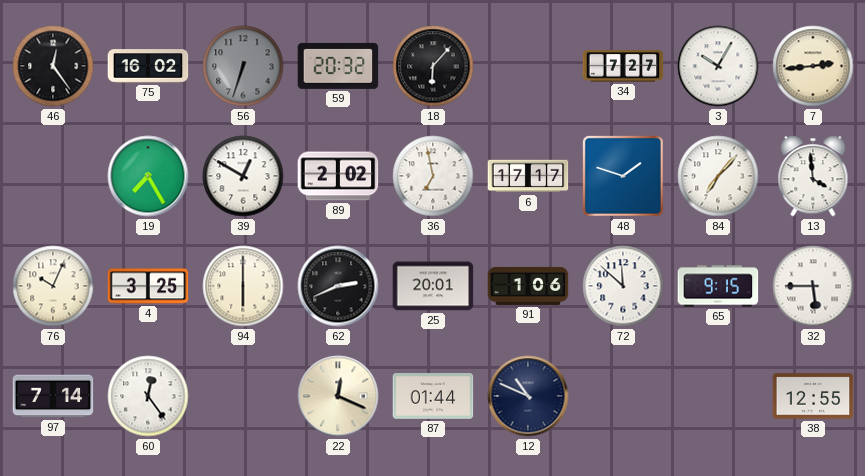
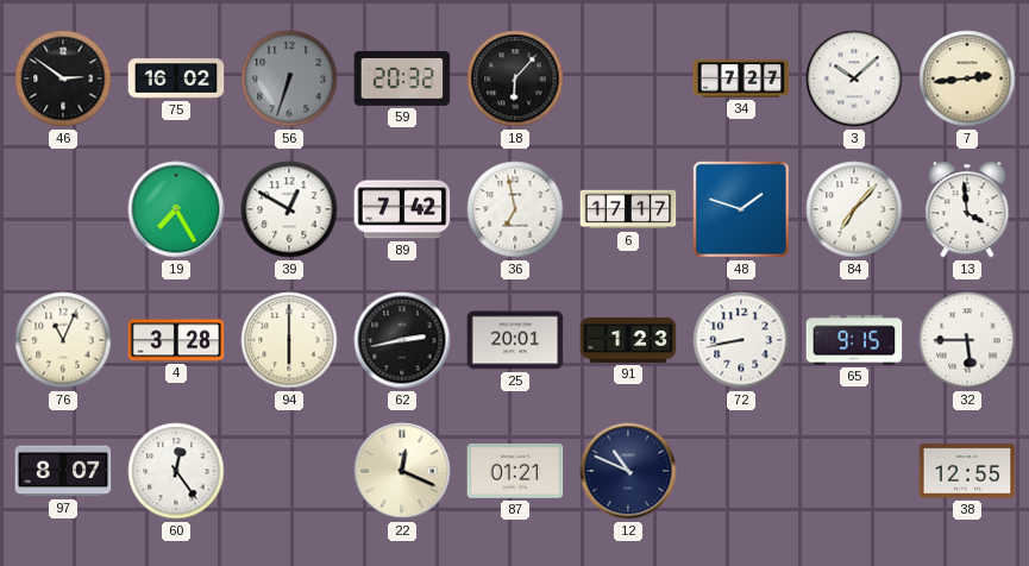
46: 12:24 -> 2:51 (63, 78)
3: 10:05 -> 10:08 (854, 78)
89: 2:02 -> 7:42 (402, 209)
76: 10:04 -> 11:04 (63, 340)
4: 3:25 -> 3:28 (176, 340)
62: 2:41 -> 2:43 (402, 340)
91: 1:06 -> 1:23 (628, 340)
72: 11:52 -> 8:43 (741, 340)
97: 7:14 -> 8:07 (63, 471)
87: 01:44 -> 01:21 (515, 472)
